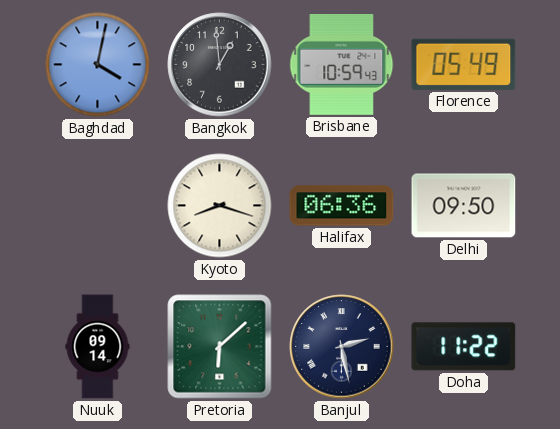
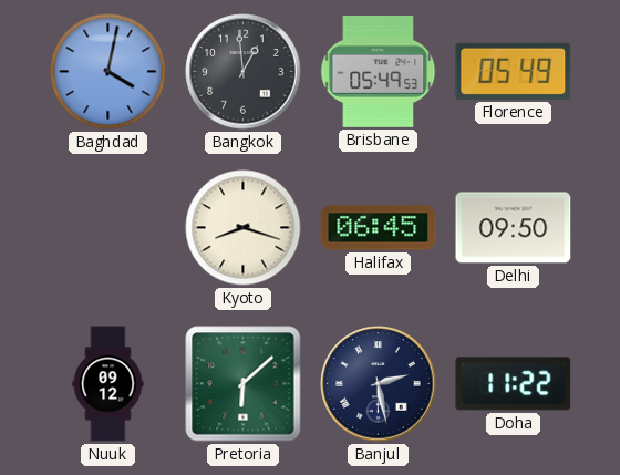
Brisbane: 10:59 -> 05:49 (379, 72)
Halifax: 06:36 -> 06:45 (379, 228)
Nuuk: 09:14 -> 09:12 (108, 384)
